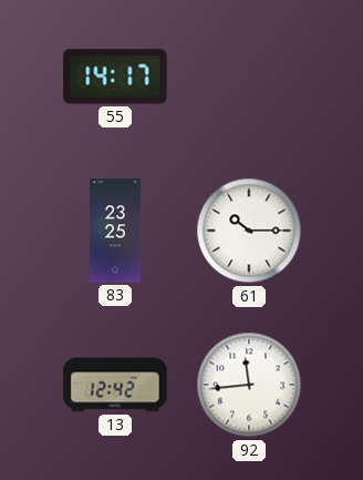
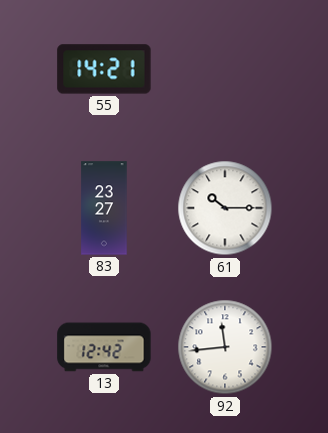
55: 14:17 -> 14:21 (104, 69)
83: 23:25 -> 23:27 (104, 208)
